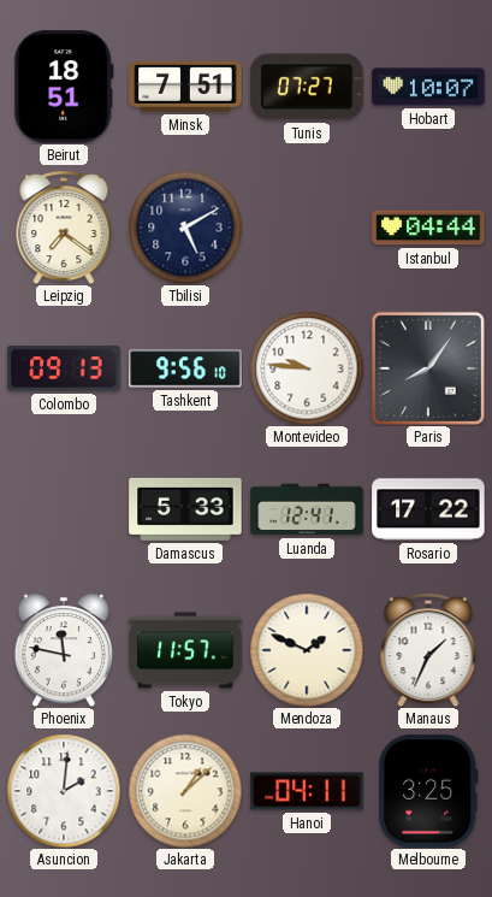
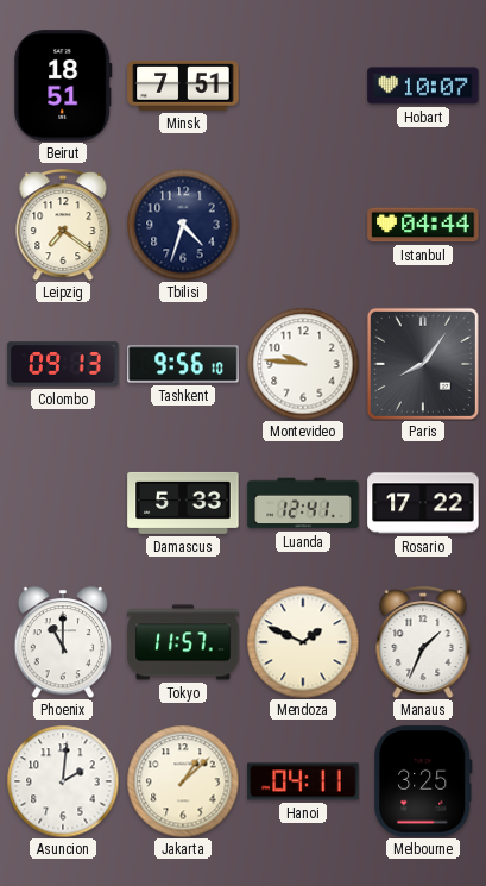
Tunis: 07:27 -> none (307, 87)
Tbilisi: 5:10 -> 4:33 (183, 225)
Phoenix: 11:47 -> 11:00 (63, 643)
